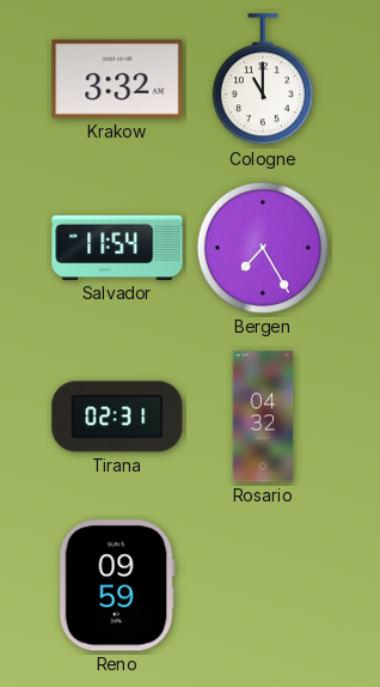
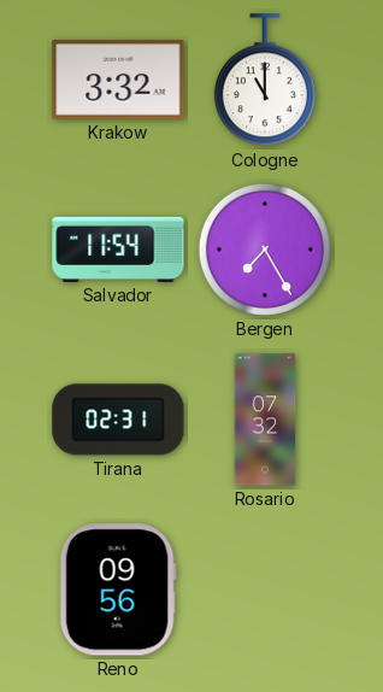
Rosario: 04:32 -> 07:32 (265, 420)
Reno: 09:59 -> 09:56 (118, 590)
